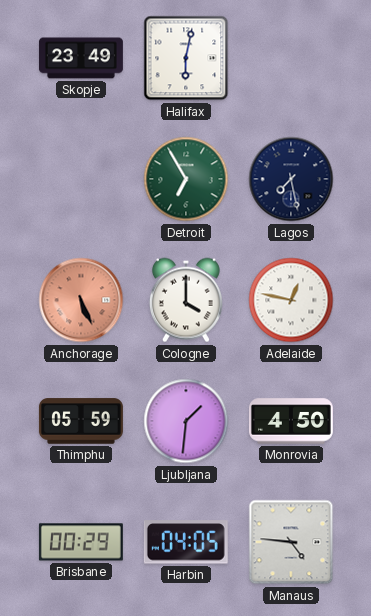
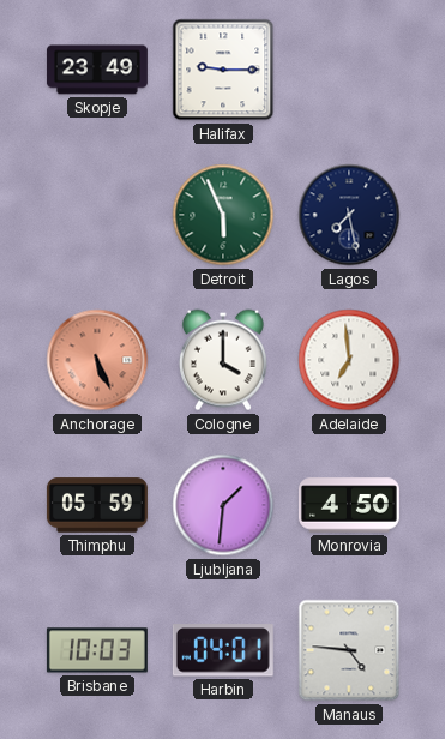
Halifax: 6:02 -> 9:15 (223, 70)
Detroit: 6:55 -> 5:56 (223, 215)
Adelaide: 12:47 -> 6:59 (349, 360)
Brisbane: 00:29 -> 10:03 (97, 650)
Harbin: 04:05 -> 04:01 (223, 650)
